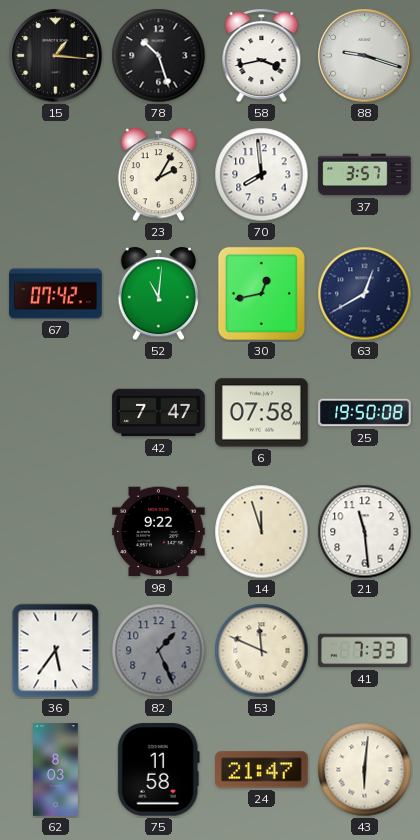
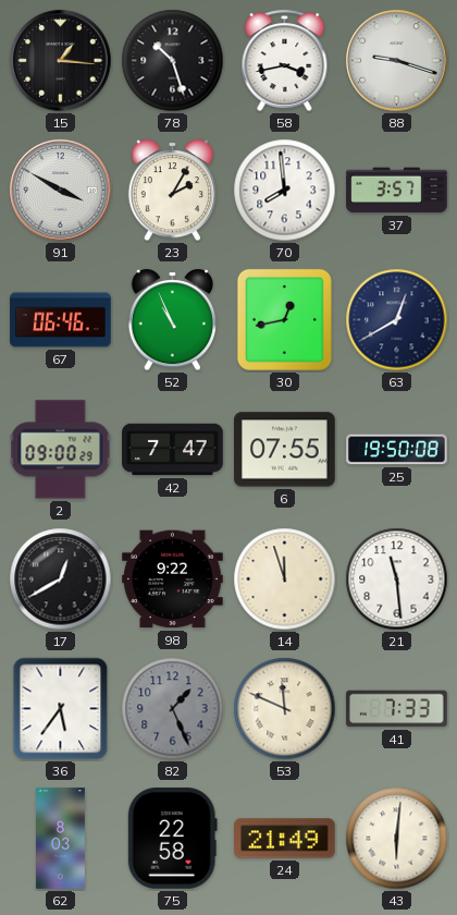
91: none -> 3:50 (61, 191)
67: 07:42 -> 06:46 (61, 320)
52: 11:01 -> 10:56 (173, 320)
2: none -> 09:00 (61, 450)
6: 07:58 -> 07:55 (285, 450)
17: none -> 12:40 (61, 579)
75: 11:58 -> 22:58 (172, 839)
24: 21:47 -> 21:49 (285, 839)
